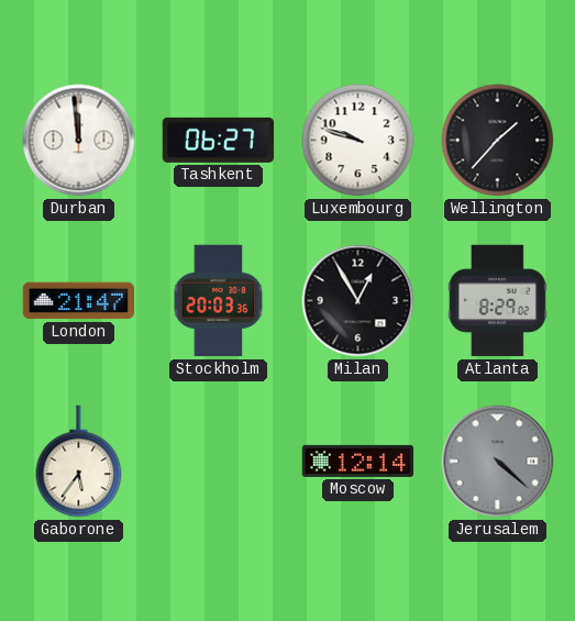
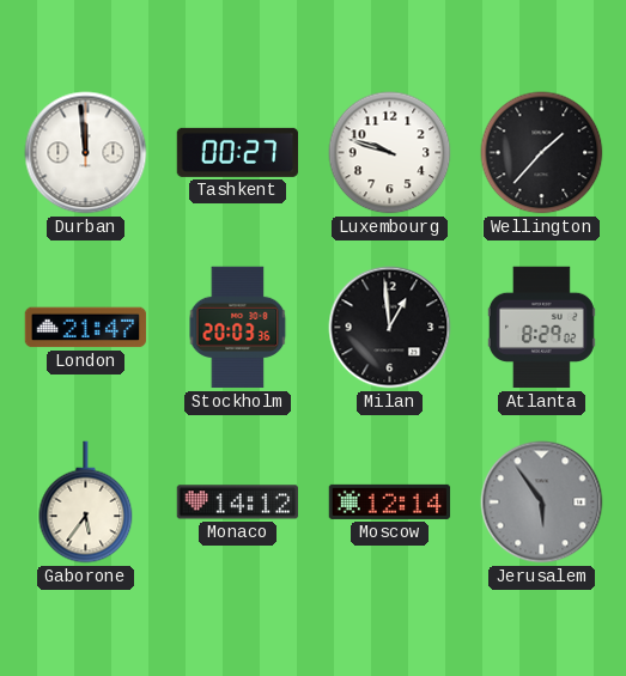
Tashkent: 06:27 -> 00:27 (238, 152)
Milan: 12:55 -> 12:59 (390, 328)
Monaco: none -> 14:12 (238, 503)
Jerusalem: 4:22 -> 5:54 (542, 503)
